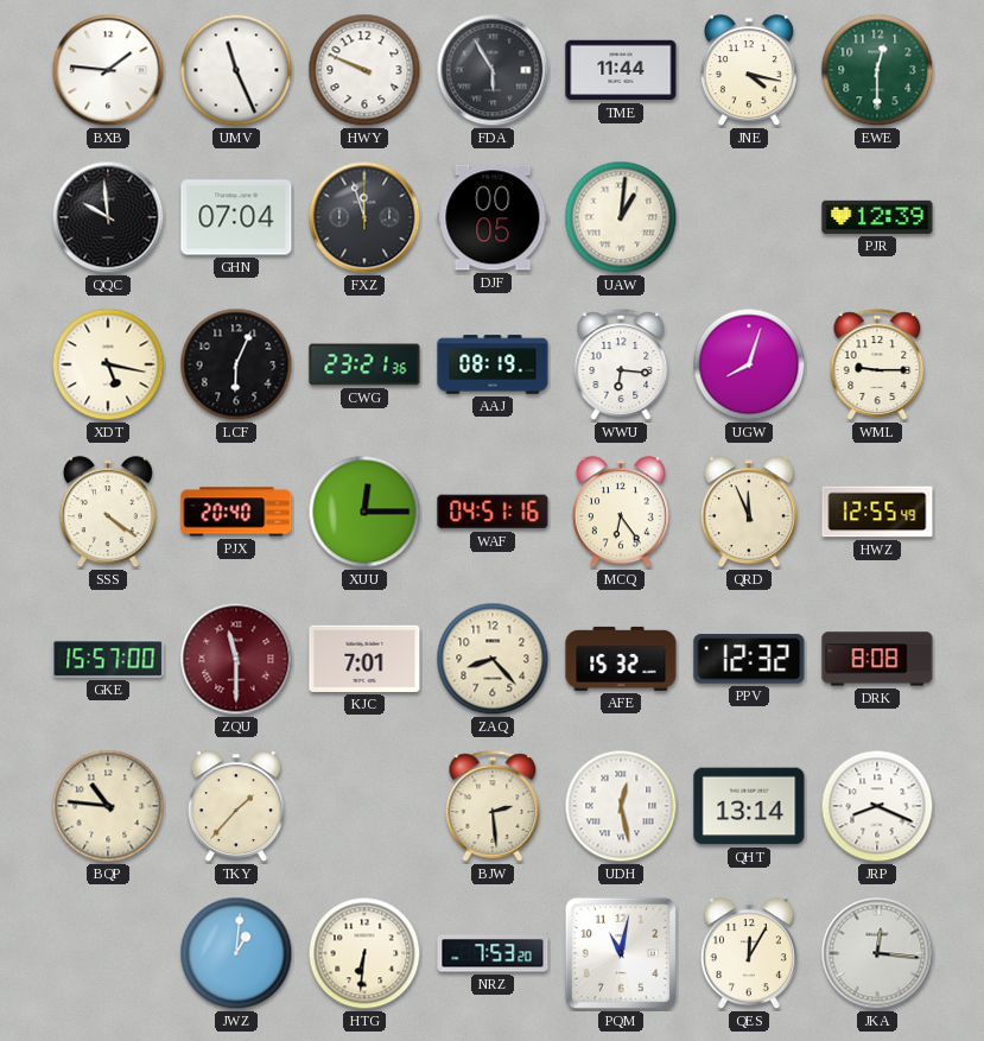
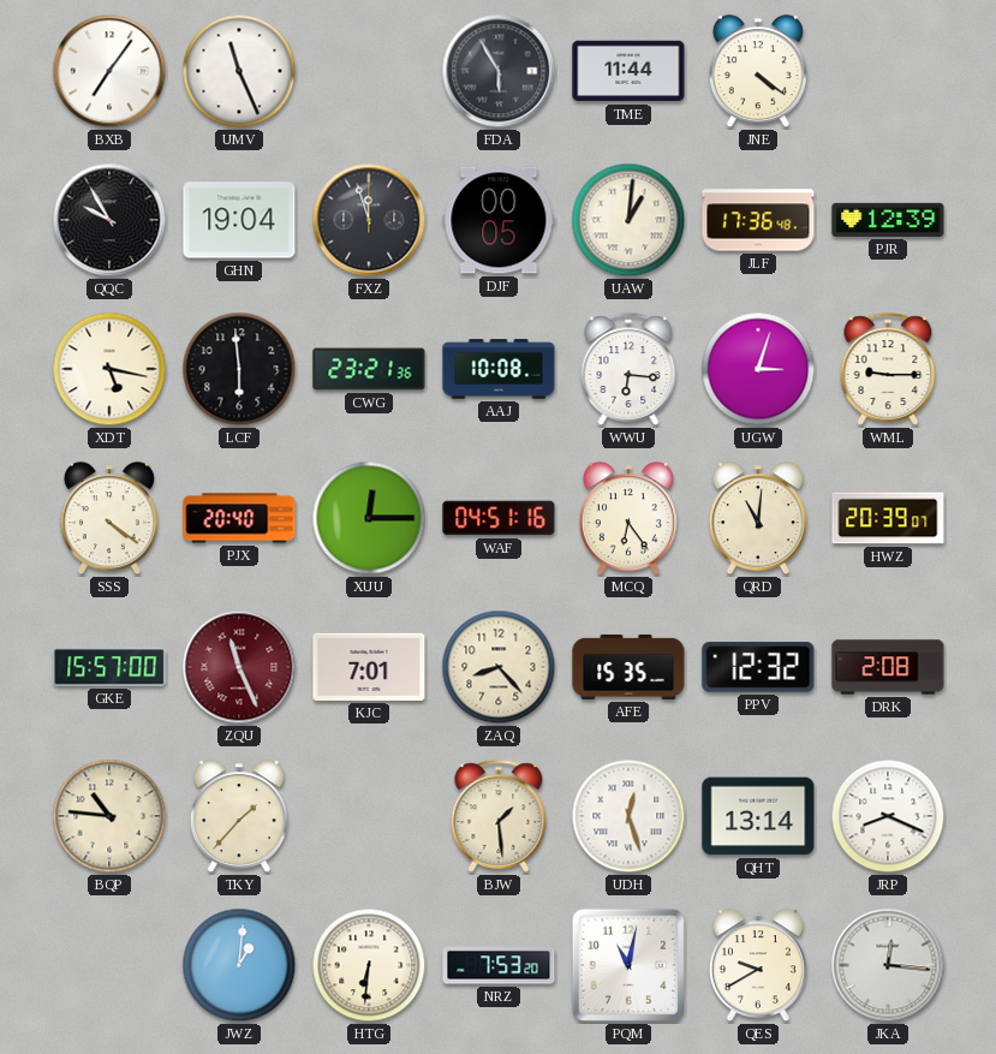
BXB: 1:46 -> 7:06 (109, 71)
HWY: 9:49 -> none (364, 70)
JNE: 4:17 -> 4:21 (758, 72)
EWE: 12:30 -> none (877, 70)
QQC: 9:59 -> 9:55 (109, 220)
GHN: 07:04 -> 19:04 (239, 220)
JLF: none -> 17:36 (758, 220)
LCF: 6:04 -> 5:59 (239, 369)
AAJ: 08:19 -> 10:08 (499, 369)
UGW: 8:03 -> 3:03 (758, 369)
QRD: 11:56 -> 11:01 (758, 519)
HWZ: 12:55 -> 20:39 (888, 518)
ZQU: 11:30 -> 11:26 (239, 667)
AFE: 15:32 -> 15:35 (628, 667)
DRK: 8:08 -> 2:08 (888, 667)
BJW: 2:29 -> 1:29 (499, 816)
UDH: 12:28 -> 12:27 (628, 816)
QES: 12:05 -> 9:40 (758, 966)
